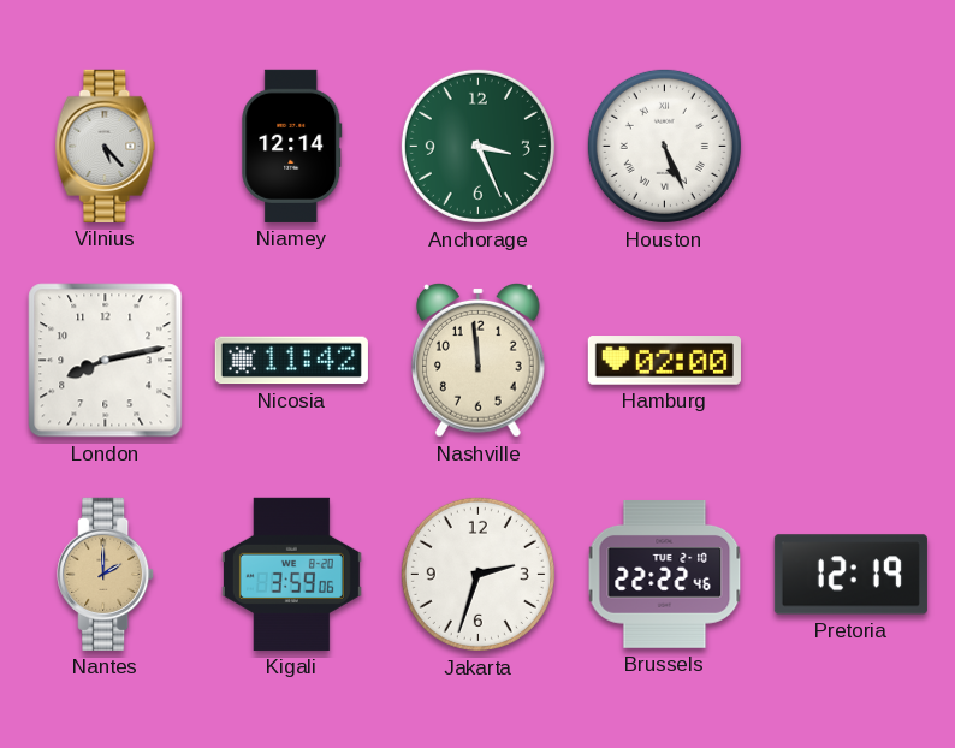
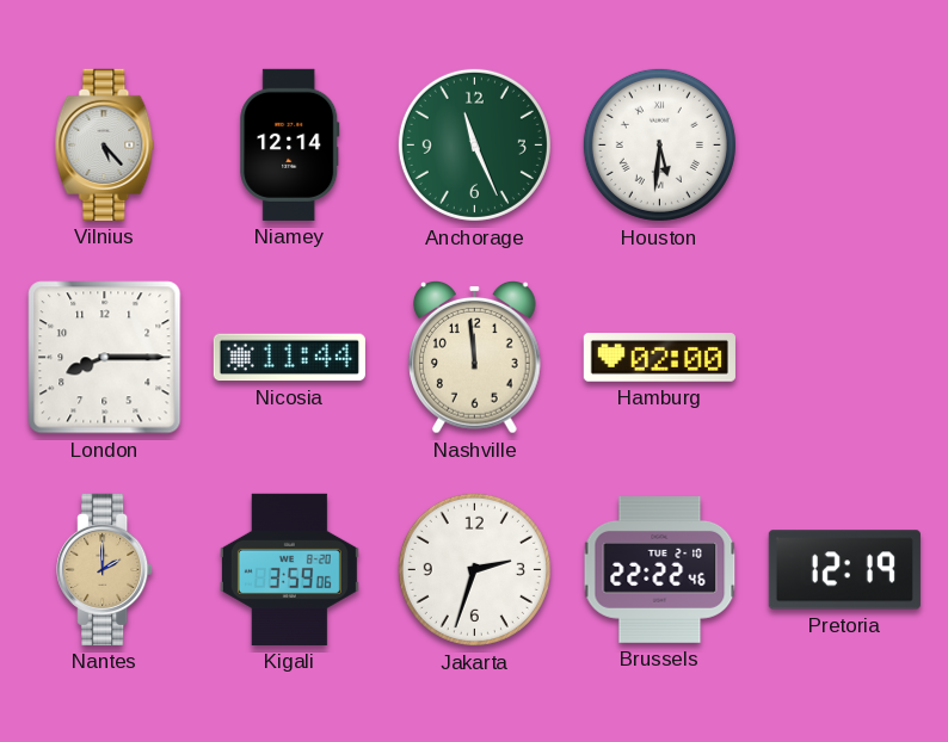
Anchorage: 3:26 -> 11:26 (474, 144)
Houston: 5:26 -> 5:31 (659, 144)
London: 8:13 -> 8:15 (105, 358)
Nicosia: 11:42 -> 11:44 (289, 358)
